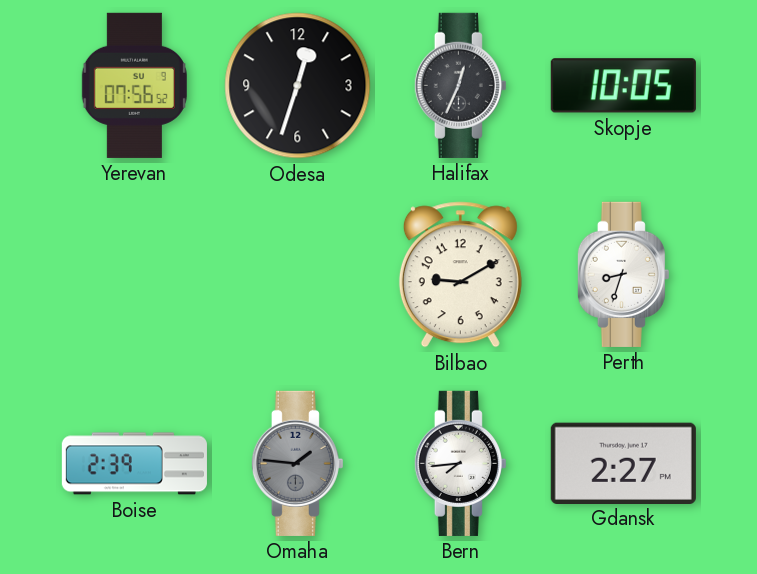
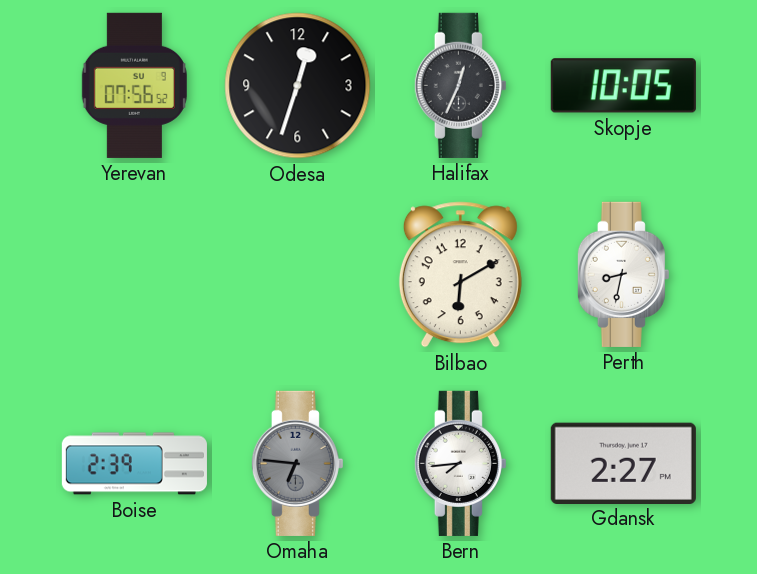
Bilbao: 9:10 -> 6:10 (460, 275)
Perth: 8:33 -> 8:32 (623, 274)
Omaha: 1:46 -> 6:46 (297, 463)
